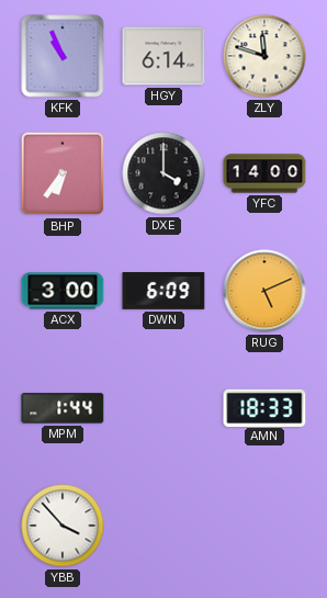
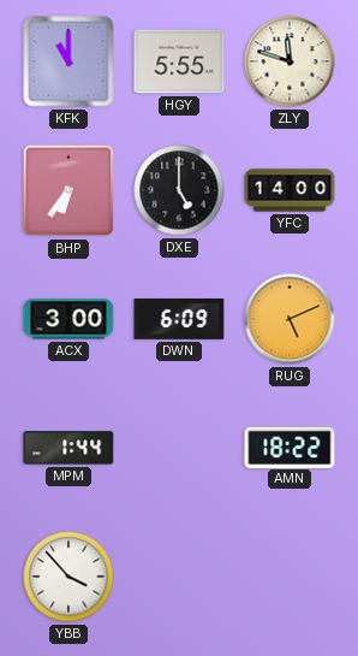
KFK: 10:56 -> 11:00 (68, 61)
HGY: 6:14 -> 5:55 (179, 61)
DXE: 4:00 -> 5:00 (179, 190)
AMN: 18:33 -> 18:22 (290, 447)
